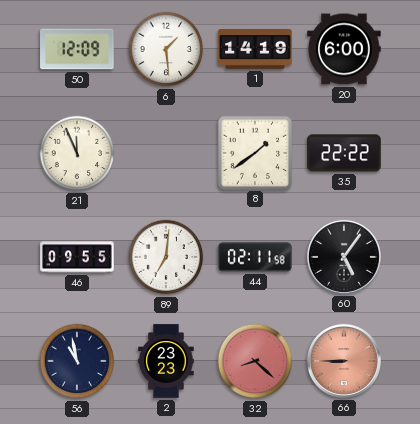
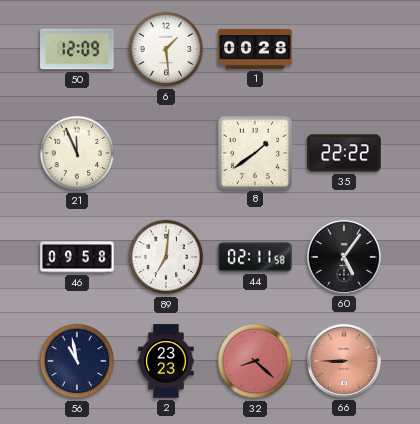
1: 14:19 -> 00:28 (255, 49)
20: 6:00 -> none (344, 49)
46: 09:55 -> 09:58 (77, 257)
